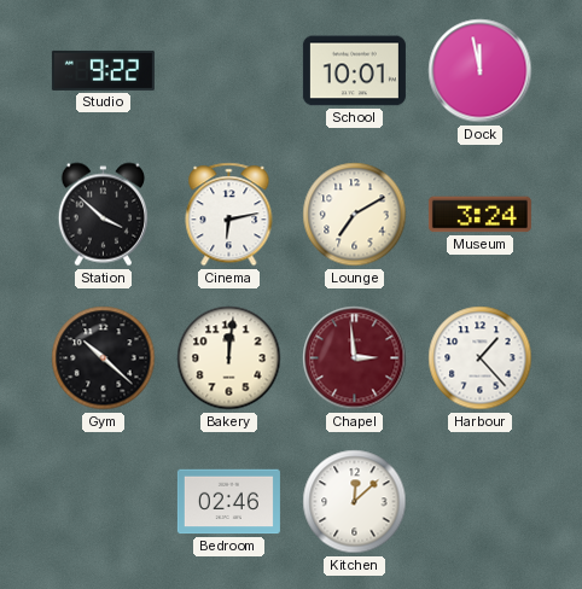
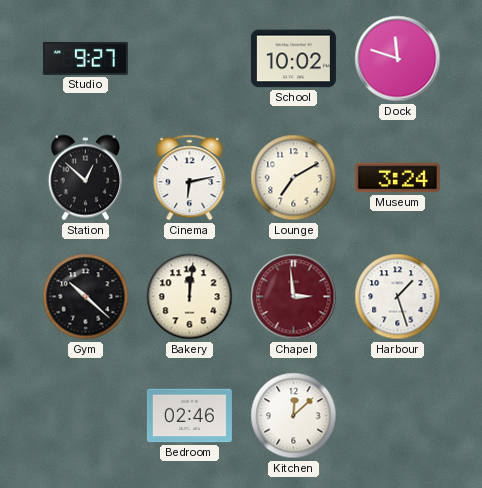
Studio: 9:22 -> 9:27 (85, 58)
School: 10:01 -> 10:02 (293, 59)
Dock: 11:58 -> 11:48 (398, 59)
Station: 3:52 -> 12:52 (85, 178)
Harbour: 1:23 -> 1:27 (398, 297)
